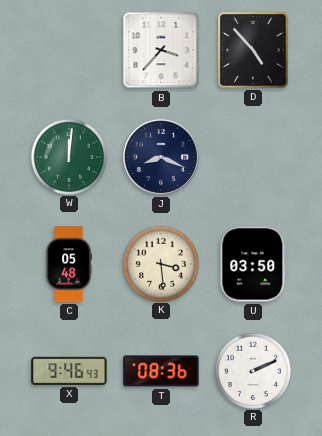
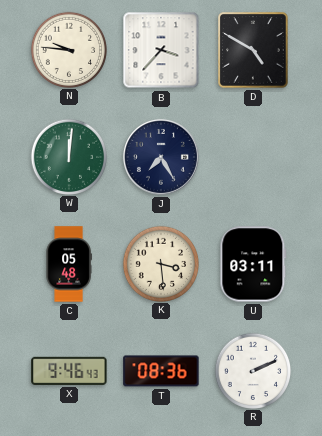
N: none -> 9:46 (69, 49)
D: 4:53 -> 4:50 (253, 50)
J: 8:19 -> 7:25 (161, 157)
U: 03:50 -> 03:11 (253, 264)
